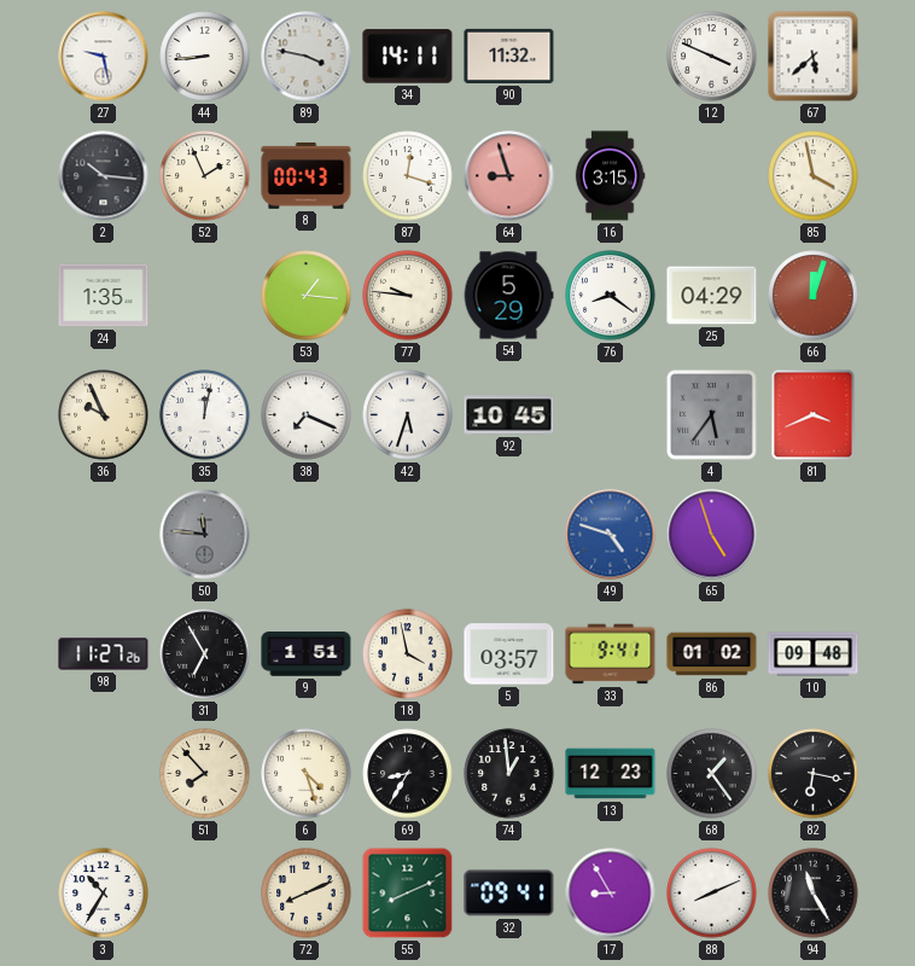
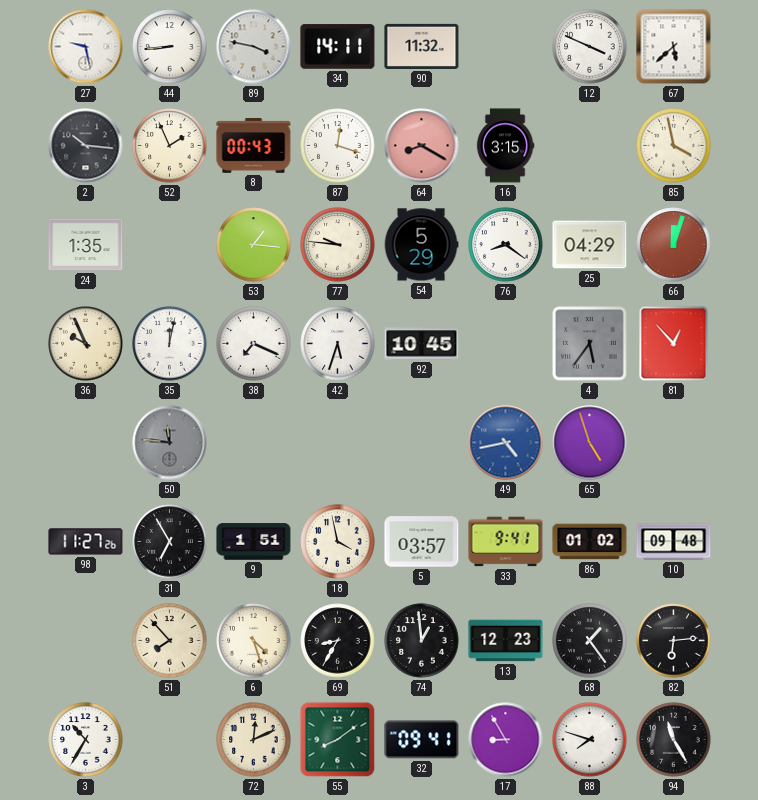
64: 8:57 -> 8:20 (422, 146)
81: 3:41 -> 12:53 (674, 344)
49: 4:48 -> 4:43 (506, 443)
82: 6:17 -> 6:14 (674, 641)
72: 8:11 -> 12:11 (254, 740)
55: 8:11 -> 8:09 (338, 740)
88: 8:11 -> 7:48 (590, 740)
